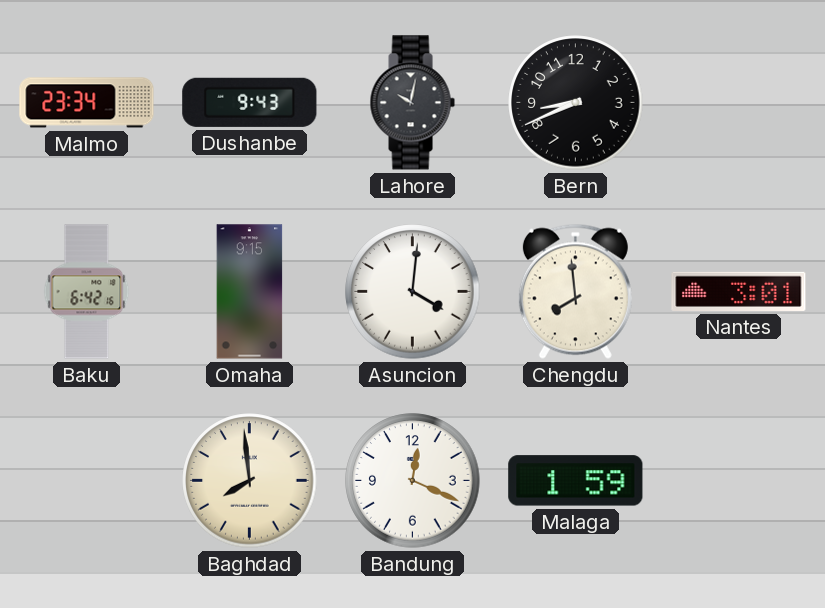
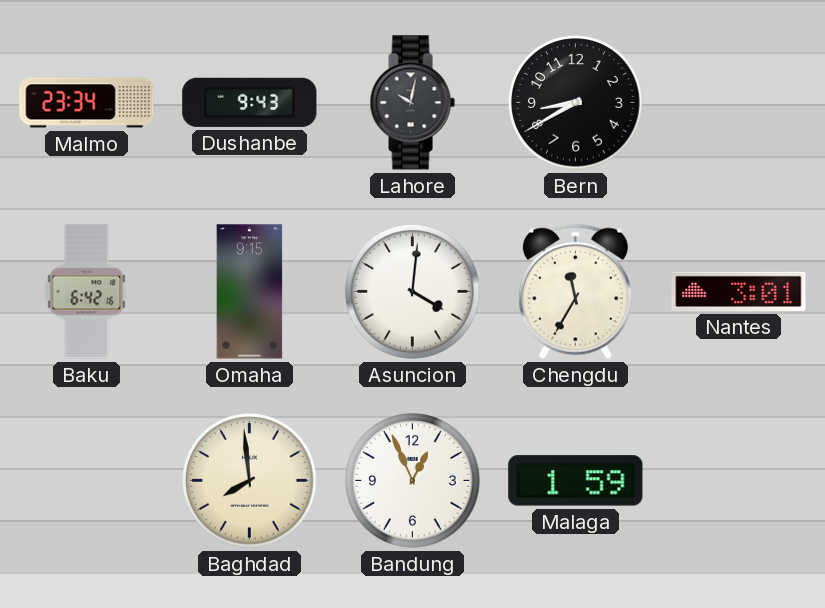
Bern: 8:41 -> 8:40 (576, 103)
Chengdu: 7:59 -> 11:35 (575, 291)
Bandung: 12:19 -> 12:56 (413, 481)
